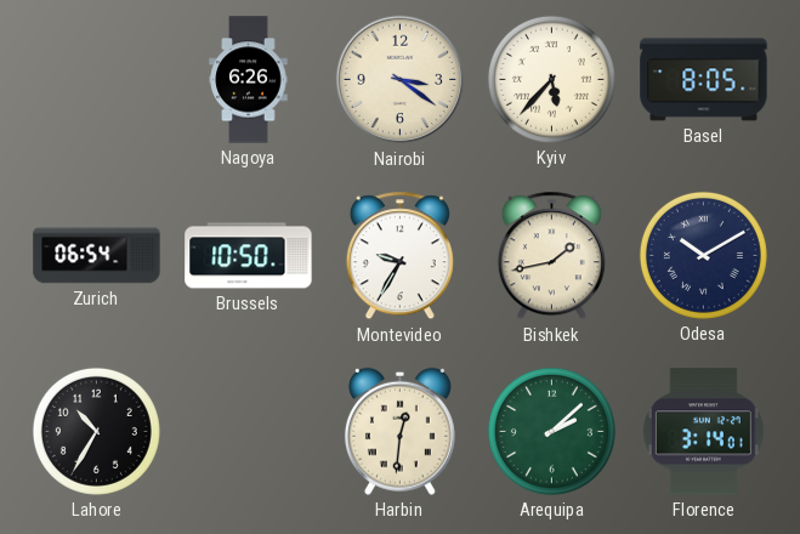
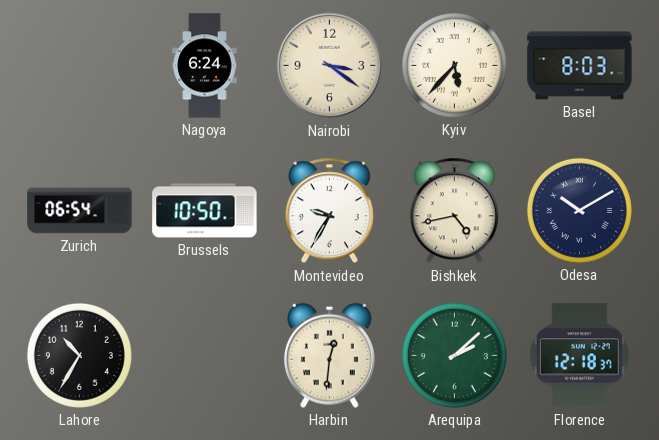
Nagoya: 6:26 -> 6:24 (205, 66)
Basel: 8:05 -> 8:03 (580, 66)
Bishkek: 1:43 -> 4:43 (454, 211)
Florence: 3:14 -> 12:18 (579, 356)
